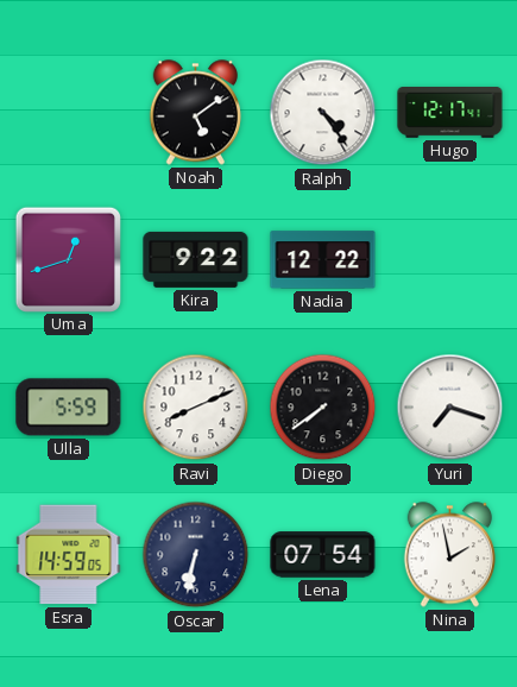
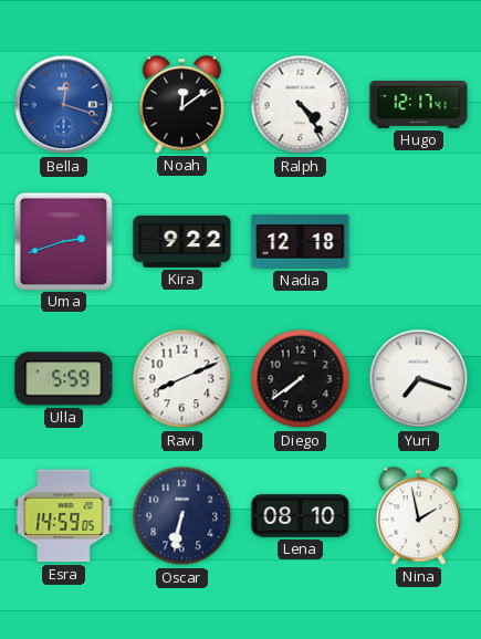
Bella: none -> 12:18 (64, 105)
Noah: 5:09 -> 12:09 (181, 105)
Uma: 12:42 -> 2:42 (63, 241)
Nadia: 12:22 -> 12:18 (301, 242)
Lena: 07:54 -> 08:10 (301, 516)
